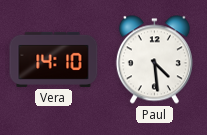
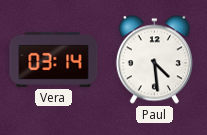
Vera: 14:10 -> 03:14 (54, 59)
